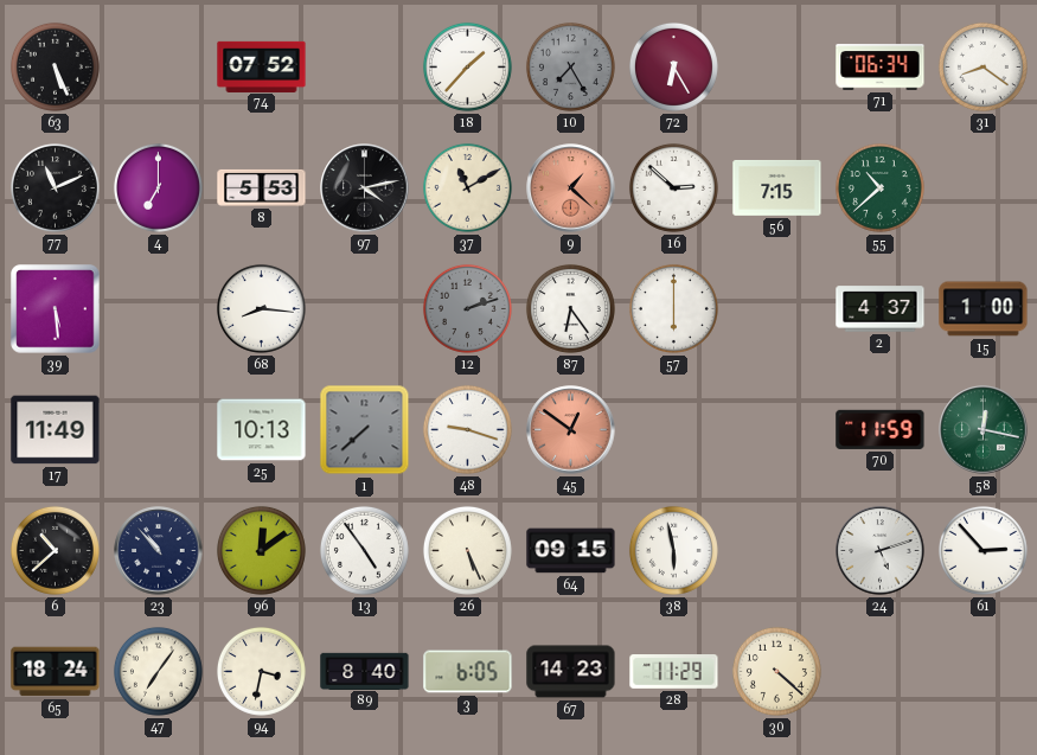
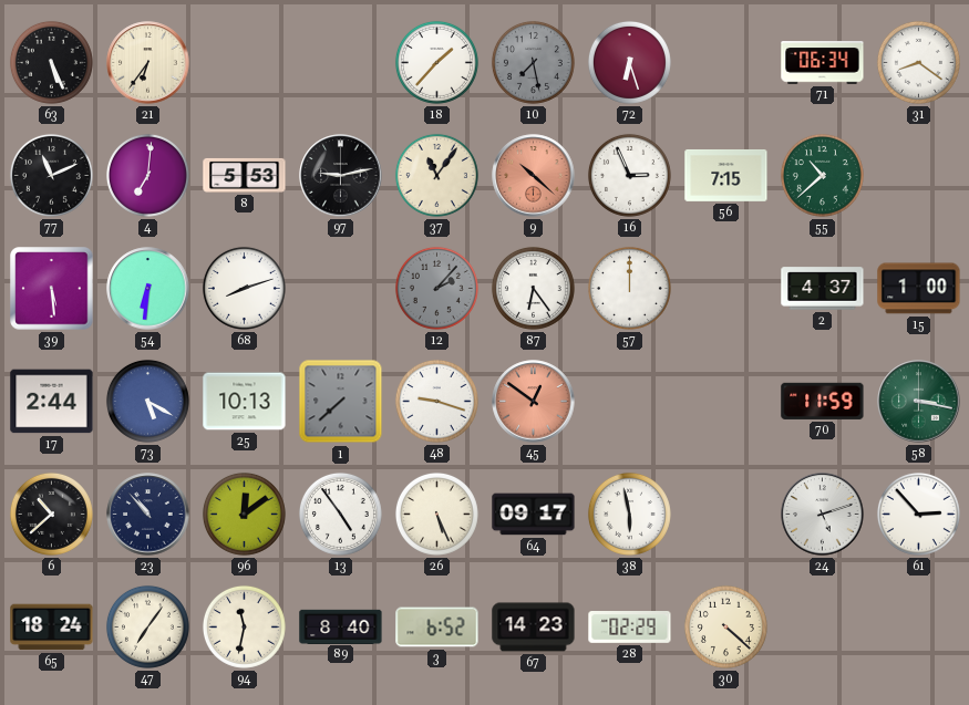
21: none -> 6:36 (148, 63)
74: 07:52 -> none (262, 66)
10: 7:25 -> 7:28 (533, 62)
72: 6:25 -> 6:27 (629, 62)
4: 7:00 -> 7:01 (147, 175)
97: 4:13 -> 9:13 (341, 176)
37: 11:10 -> 11:06 (436, 175)
9: 1:22 -> 10:22 (534, 176)
16: 2:52 -> 2:56 (629, 175)
54: none -> 6:31 (148, 289)
68: 8:16 -> 8:12 (244, 288)
12: 2:12 -> 2:07 (436, 288)
57: 6:00 -> 12:00 (629, 288)
17: 11:49 -> 2:44 (52, 402)
73: none -> 5:20 (147, 401)
58: 12:17 -> 3:17 (919, 402)
64: 09:15 -> 09:17 (534, 515)
94: 3:32 -> 11:32 (244, 626)
3: 6:05 -> 6:52 (437, 628)
28: 11:29 -> 02:29 (630, 628)
